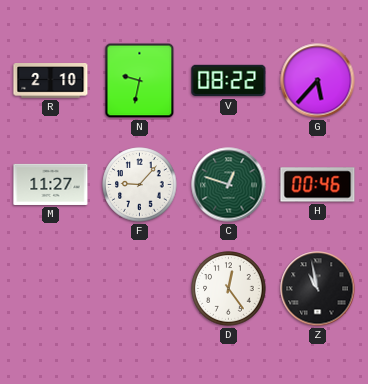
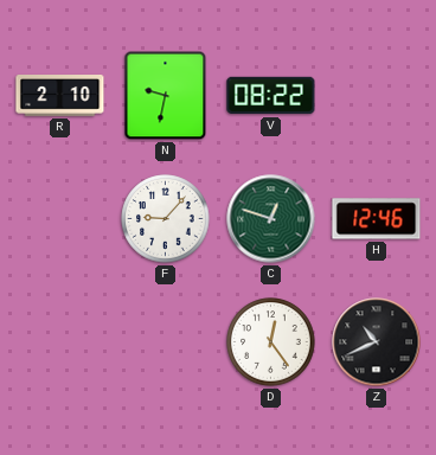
G: 5:37 -> none (318, 81)
M: 11:27 -> none (51, 184)
H: 00:46 -> 12:46 (377, 219)
Z: 10:58 -> 10:41 (377, 342)
